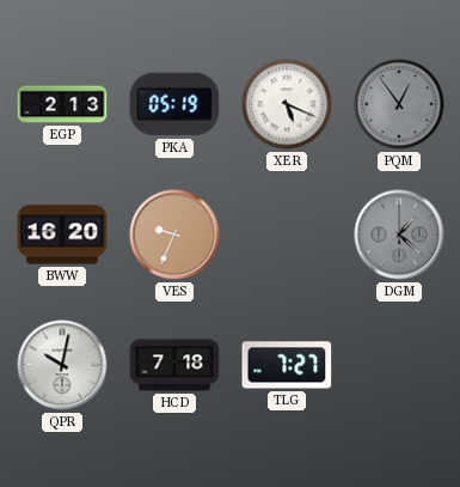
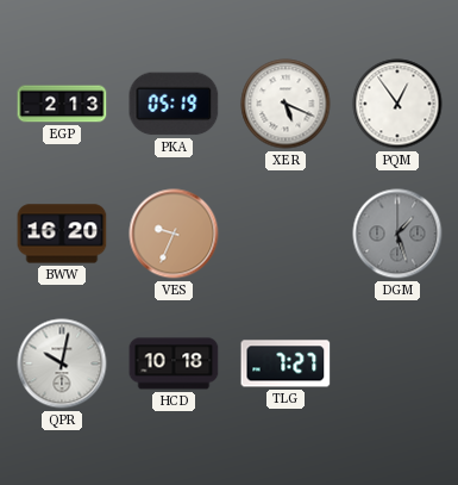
PQM dial: grey -> white (397, 104)
DGM: 1:22 -> 1:27 (397, 234)
HCD: 7:18 -> 10:18 (174, 363)
